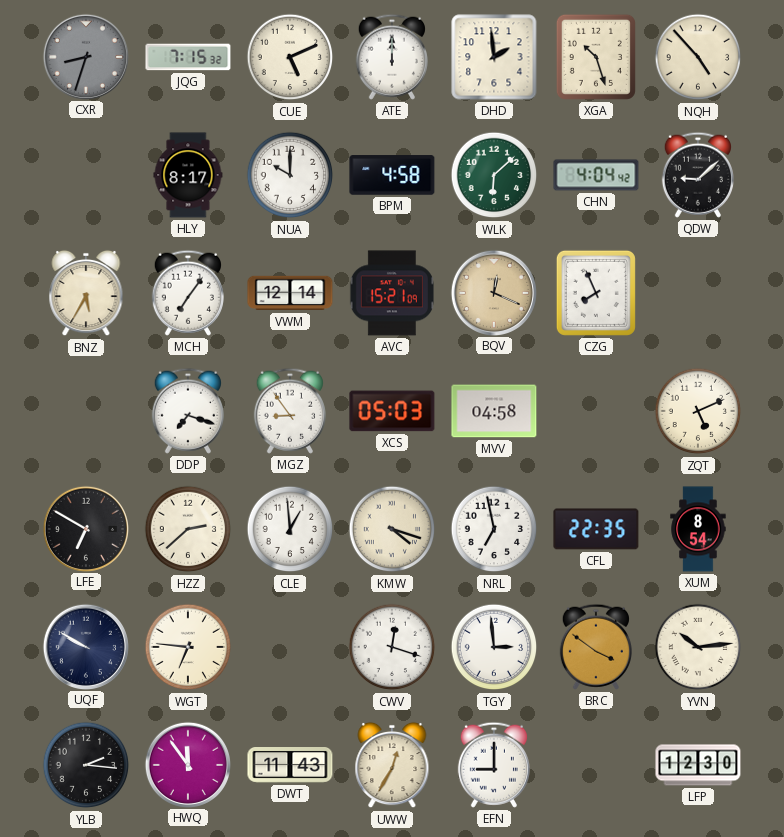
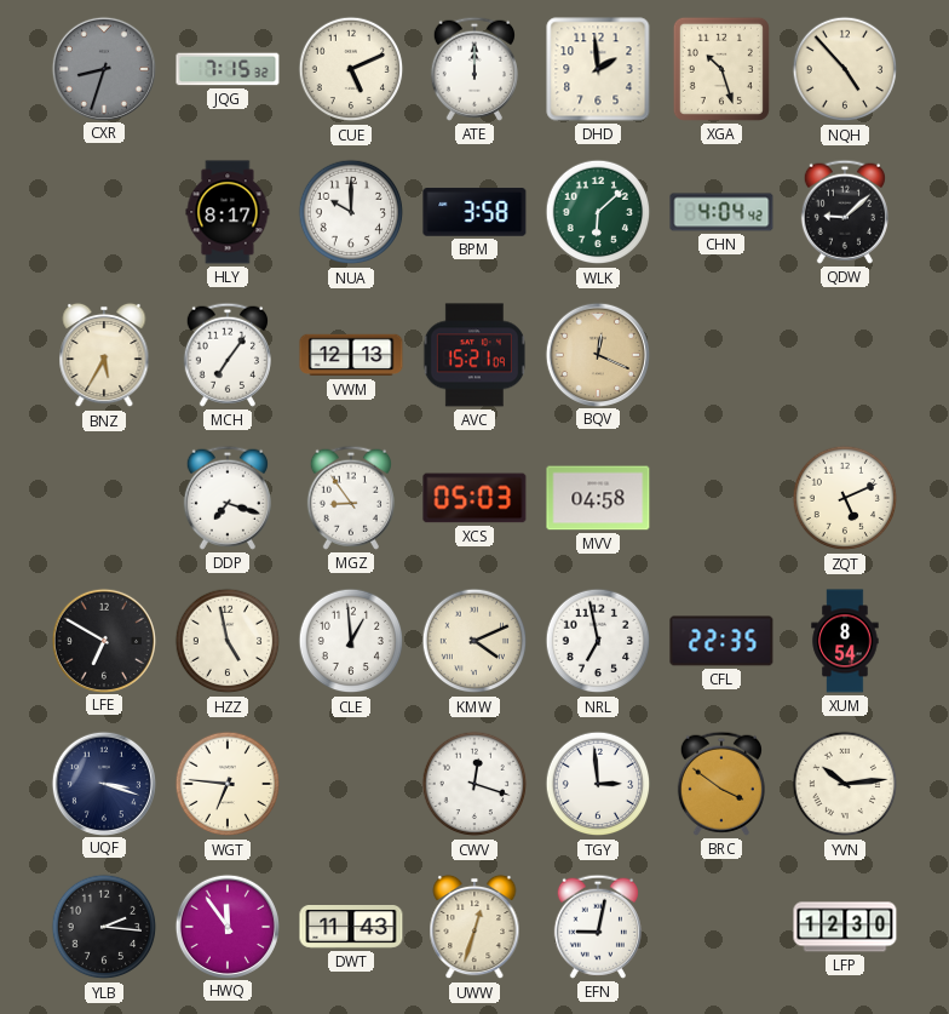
BPM: 4:58 -> 3:58 (475, 212)
VWM: 12:14 -> 12:13 (351, 355)
CZG: 7:56 -> none (596, 293)
HZZ: 2:38 -> 4:58 (228, 641)
KMW: 4:18 -> 4:11 (475, 641)
UQF: 9:50 -> 3:18 (103, 783)
UWW: 12:35 -> 12:33 (475, 927)
EFN: 9:00 -> 9:02 (598, 927)
